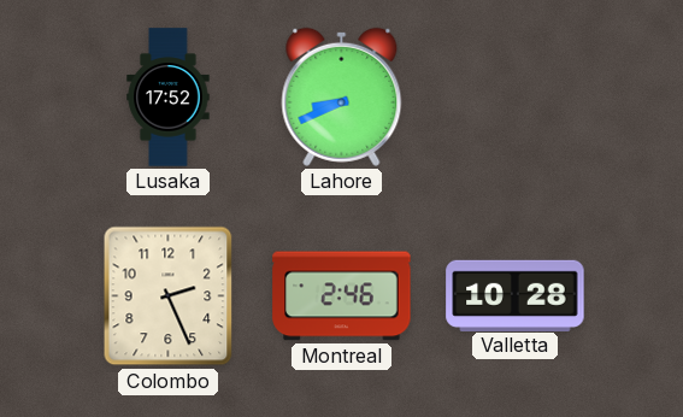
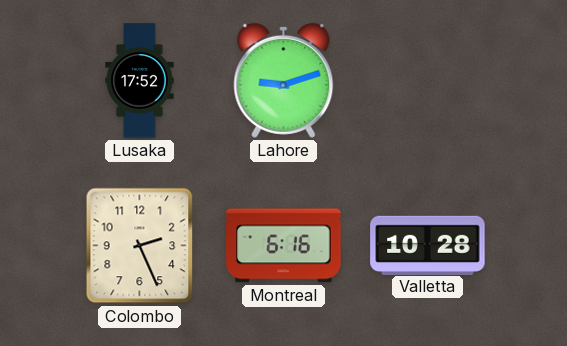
Lahore: 8:41 -> 9:12 (284, 80)
Montreal: 2:46 -> 6:16 (284, 246)
